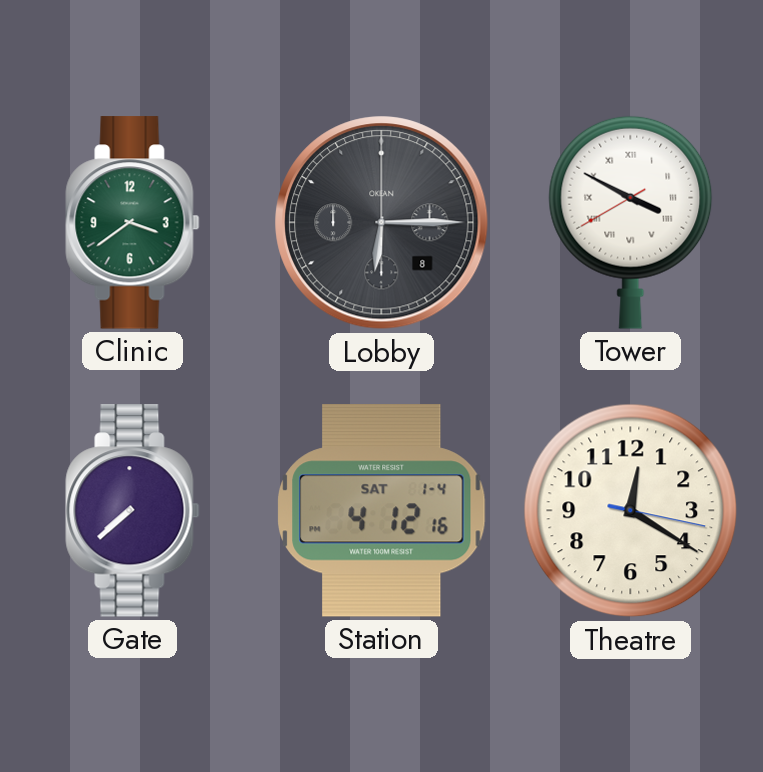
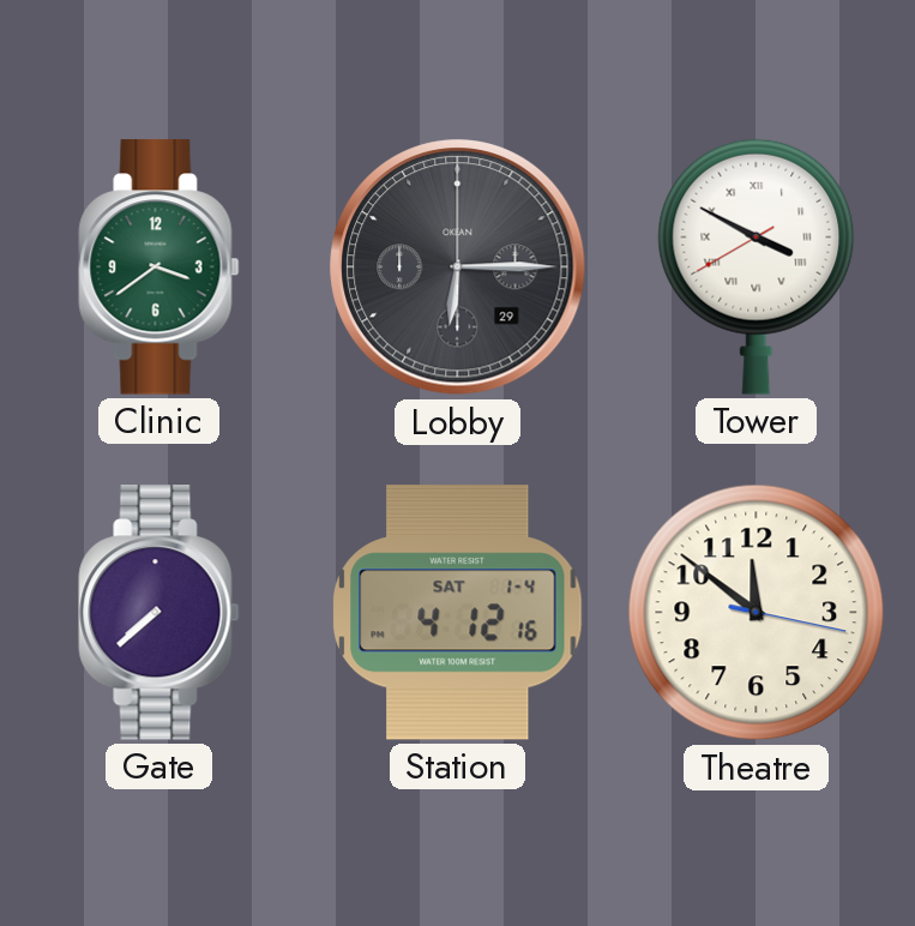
Lobby date: 8 -> 29 (458, 267)
Theatre: 12:20 -> 11:51 (757, 613)
